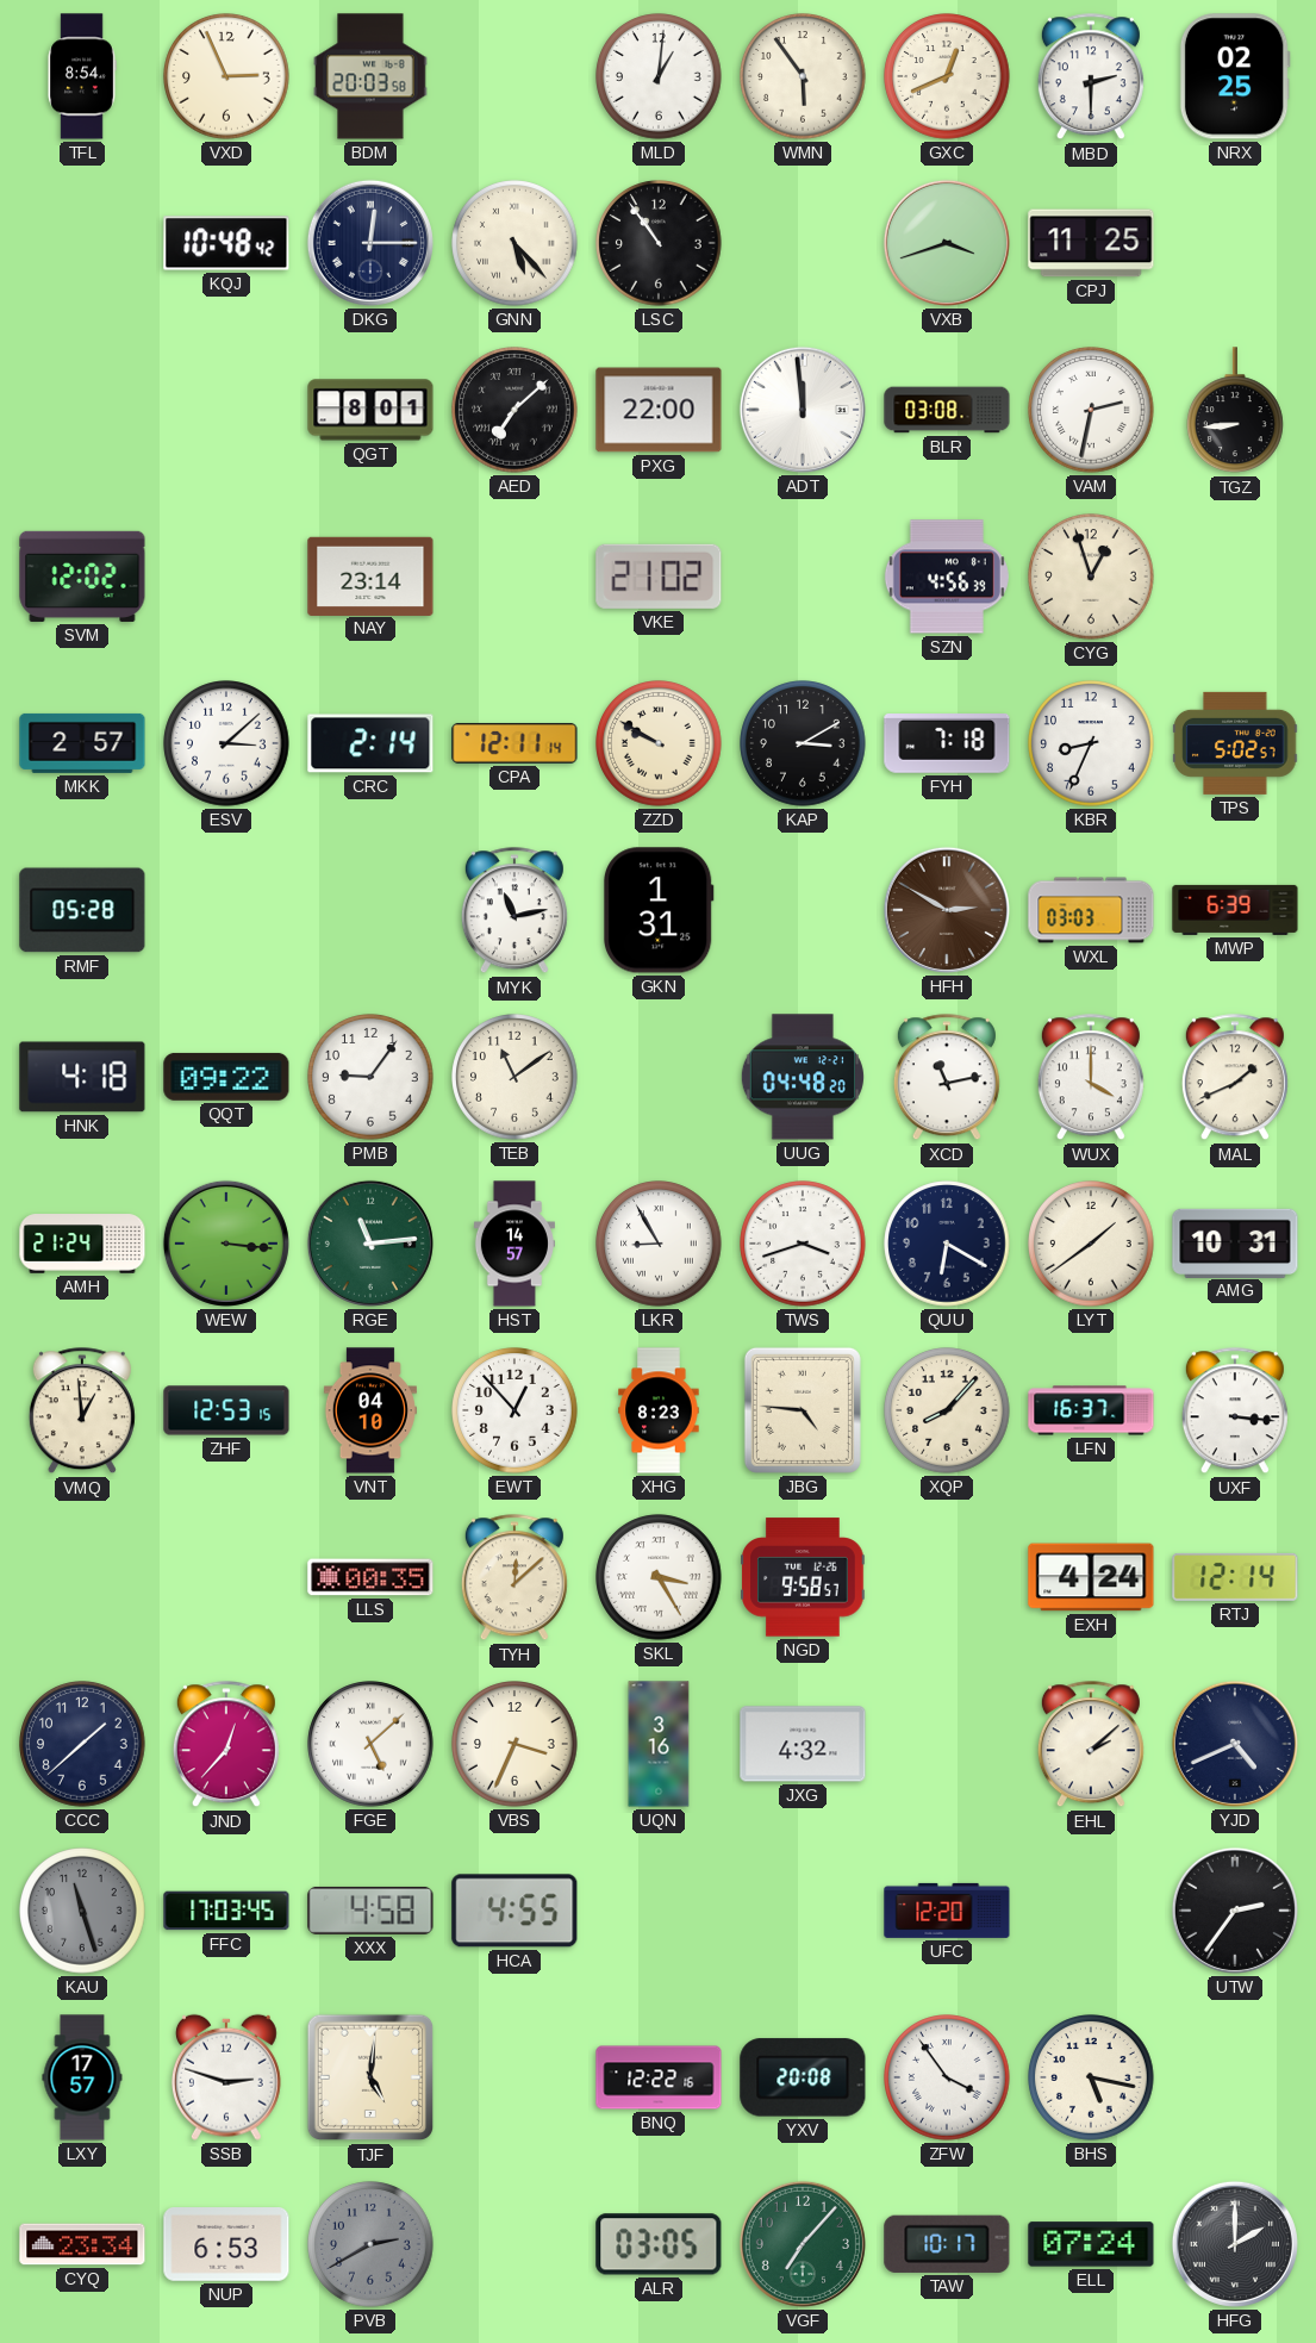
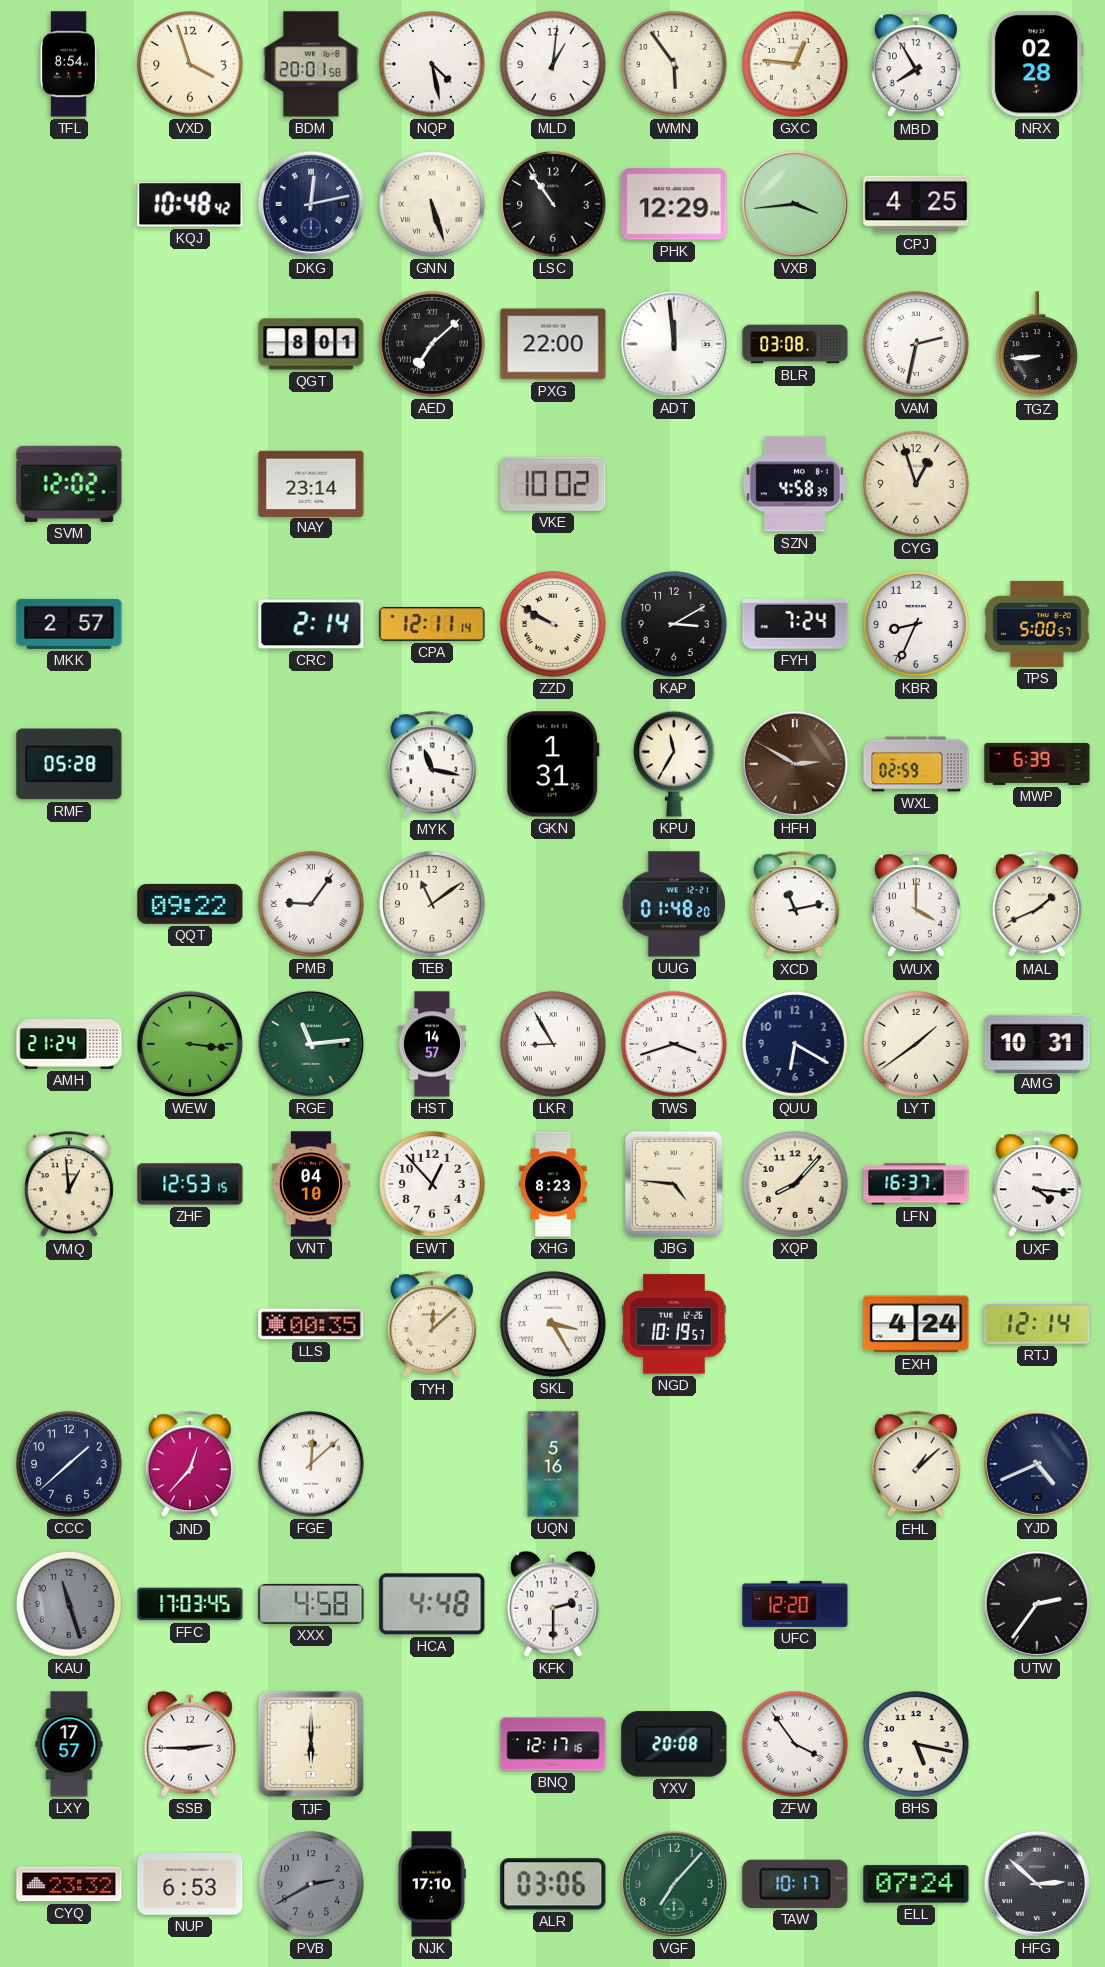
VXD: 2:56 -> 3:57 (190, 64)
BDM: 20:03 -> 20:01 (311, 64)
NQP: none -> 4:28 (432, 64)
GXC: 12:41 -> 12:46 (795, 64)
MBD: 2:30 -> 7:55 (916, 65)
NRX: 02:25 -> 02:28 (1037, 64)
DKG: 12:15 -> 12:13 (311, 204)
GNN: 5:23 -> 5:27 (432, 204)
PHK: none -> 12:29 (674, 204)
VXB: 3:42 -> 3:44 (795, 204)
CPJ: 11:25 -> 4:25 (916, 204)
VKE: 21:02 -> 10:02 (553, 484)
SZN: 4:56 -> 4:58 (795, 484)
ESV: 3:08 -> none (226, 743)
FYH: 7:18 -> 7:24 (795, 625)
TPS: 5:02 -> 5:00 (1037, 624)
MYK: 11:13 -> 11:17 (432, 765)
KPU: none -> 11:35 (675, 764)
WXL: 03:03 -> 02:59 (916, 764)
HNK: 4:18 -> none (82, 1077)
PMB numerals: Arabic -> Roman (311, 904)
UUG: 04:48 -> 01:48 (674, 904)
UXF: 3:16 -> 4:16 (1037, 1185)
NGD: 9:58 -> 10:19 (674, 1324)
FGE: 5:08 -> 12:08 (311, 1464)
VBS: 3:34 -> none (514, 1744)
UQN: 3:16 -> 5:16 (553, 1464)
JXG: 4:32 -> none (803, 1744)
EHL: 2:08 -> 1:08 (916, 1465)
HCA: 4:55 -> 4:48 (432, 1604)
KFK: none -> 2:30 (553, 1604)
SSB: 2:48 -> 2:45 (190, 1744)
TJF: 5:01 -> 6:00 (311, 1744)
BNQ: 12:22 -> 12:17 (553, 1744)
CYQ: 23:34 -> 23:32 (69, 1884)
NJK: none -> 17:10 (431, 1884)
ALR: 03:05 -> 03:06 (553, 1884)
HFG: 2:00 -> 2:52 (1037, 1884)
